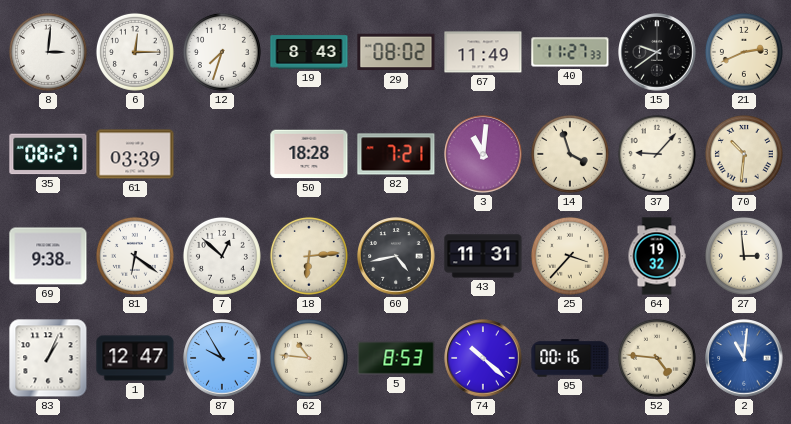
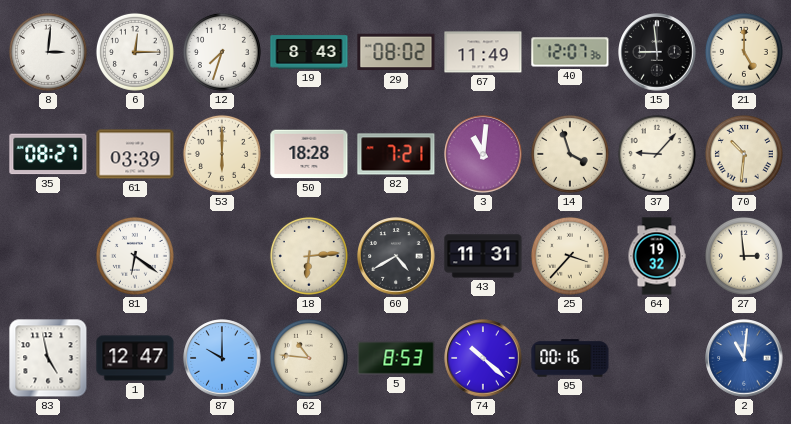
40: 11:27 -> 12:07 (570, 52)
15: 9:39 -> 8:59 (657, 52)
21: 2:41 -> 5:00 (744, 52)
53: none -> 6:00 (222, 154)
69: 9:38 -> none (48, 256)
7: 12:52 -> none (222, 256)
60: 4:43 -> 4:40 (396, 256)
83: 1:04 -> 4:58 (48, 358)
87: 9:55 -> 10:00 (222, 358)
52: 4:46 -> none (657, 358)
